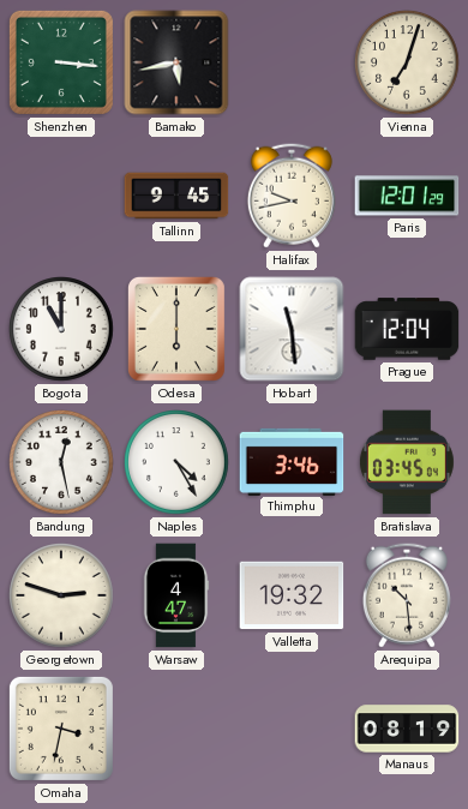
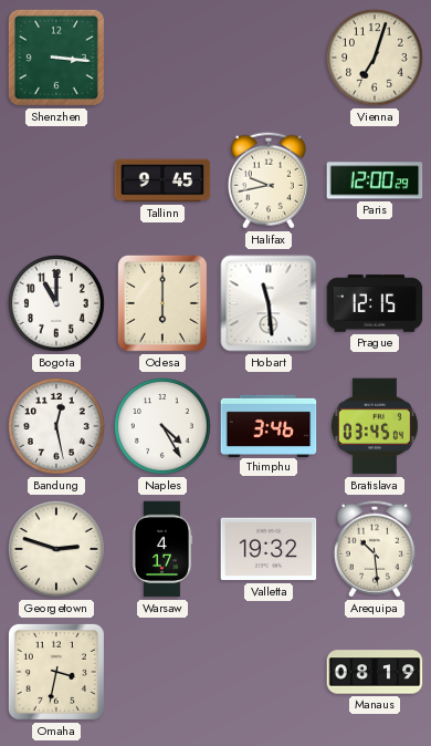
Bamako: 5:43 -> none (176, 62)
Paris: 12:01 -> 12:00 (375, 180)
Prague: 12:04 -> 12:15 (375, 303)
Warsaw: 4:47 -> 4:17 (162, 549)
